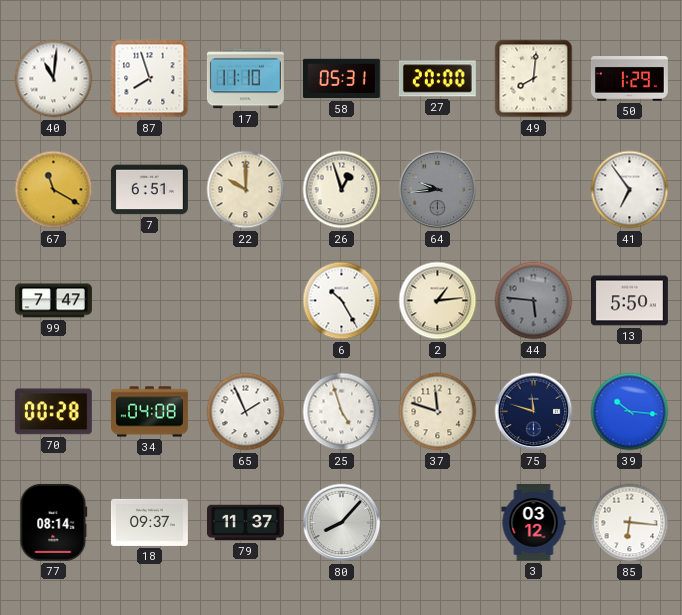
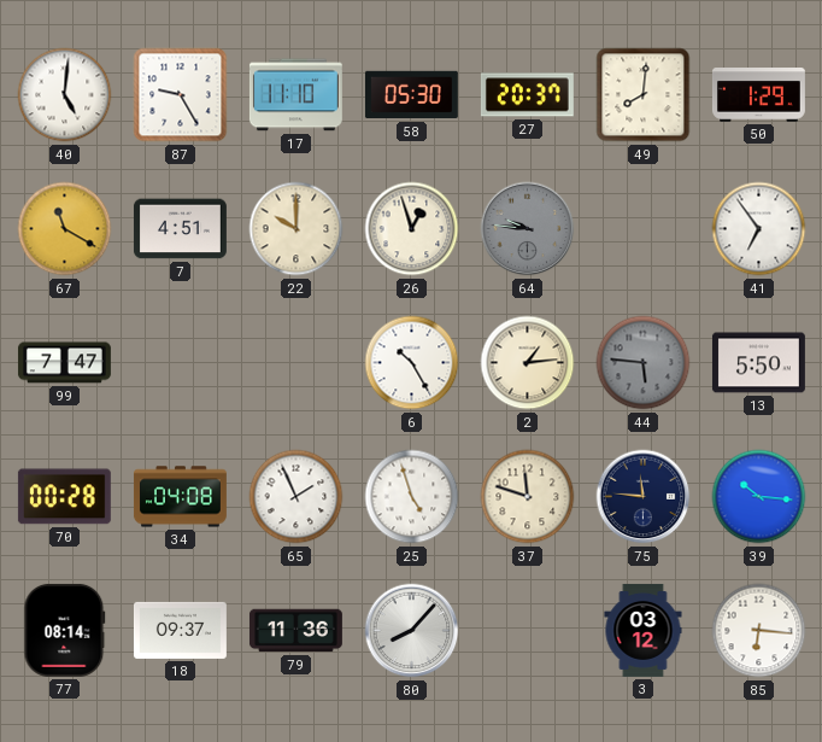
40: 11:01 -> 5:01 (65, 95)
87: 7:57 -> 9:25 (181, 95)
58: 05:31 -> 05:30 (411, 95)
27: 20:00 -> 20:37 (527, 95)
7: 6:51 -> 4:51 (180, 229)
64: 9:44 -> 9:46 (528, 229)
75: 11:48 -> 11:46 (644, 497)
79: 11:37 -> 11:36 (295, 631)
